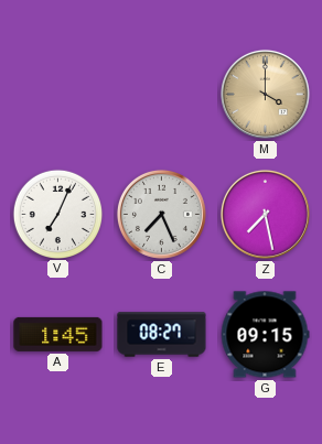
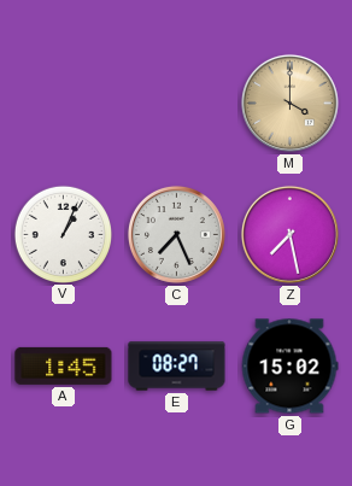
V: 7:04 -> 1:04 (63, 234)
G: 09:15 -> 15:02 (289, 367)
